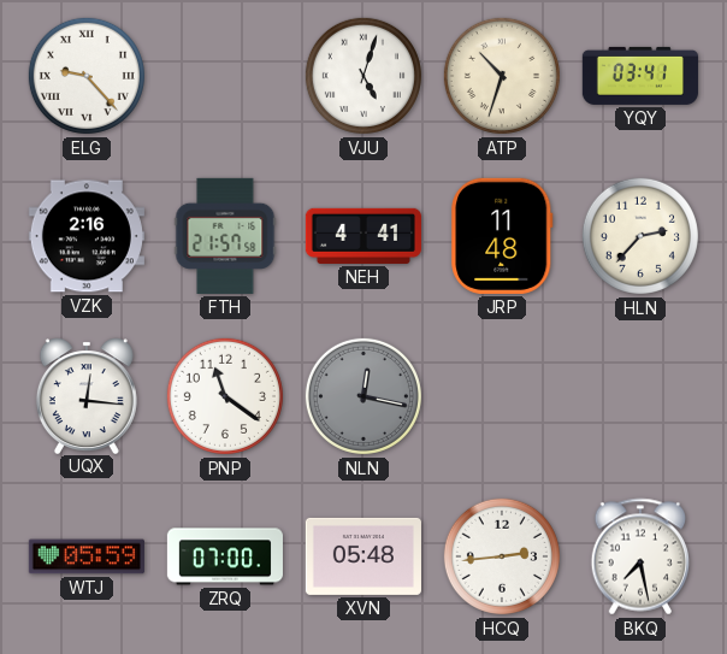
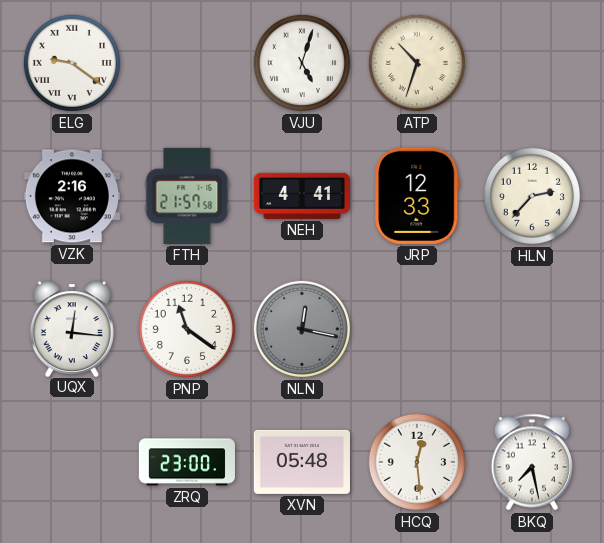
ELG: 9:23 -> 9:21 (72, 63)
YQY: 03:41 -> none (640, 76)
JRP: 11:48 -> 12:33 (417, 196)
WTJ: 05:59 -> none (87, 556)
ZRQ: 07:00 -> 23:00 (187, 462)
HCQ: 2:44 -> 12:29 (417, 462)
